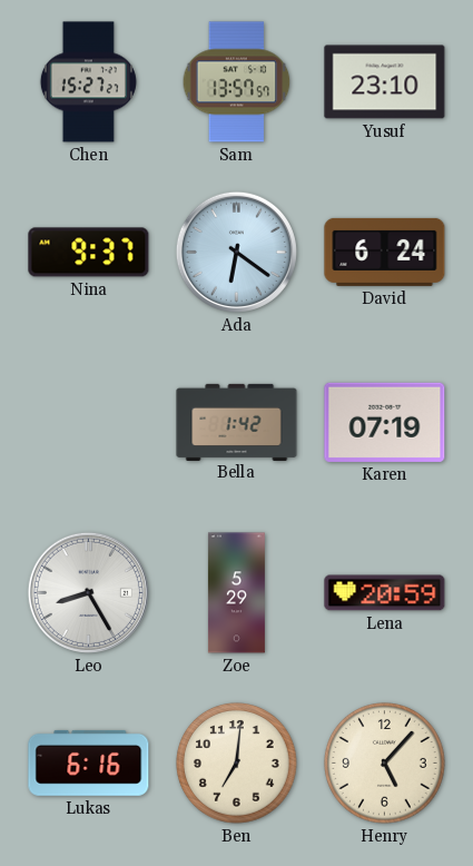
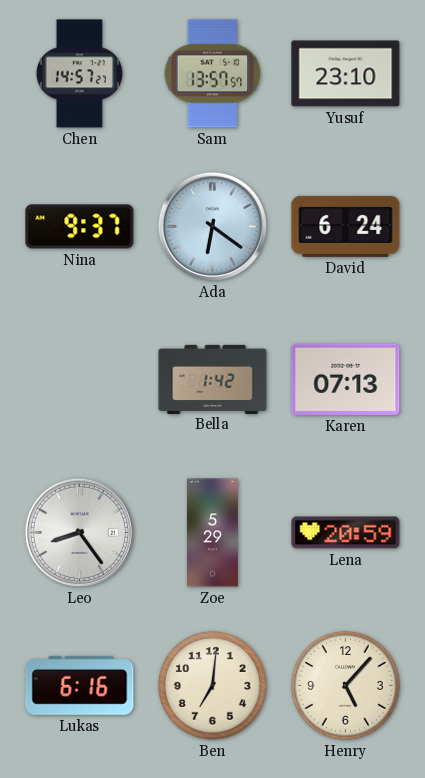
Chen: 15:27 -> 14:57 (79, 74)
Karen: 07:19 -> 07:13 (346, 379)
Leo: 8:25 -> 8:24 (79, 532)
